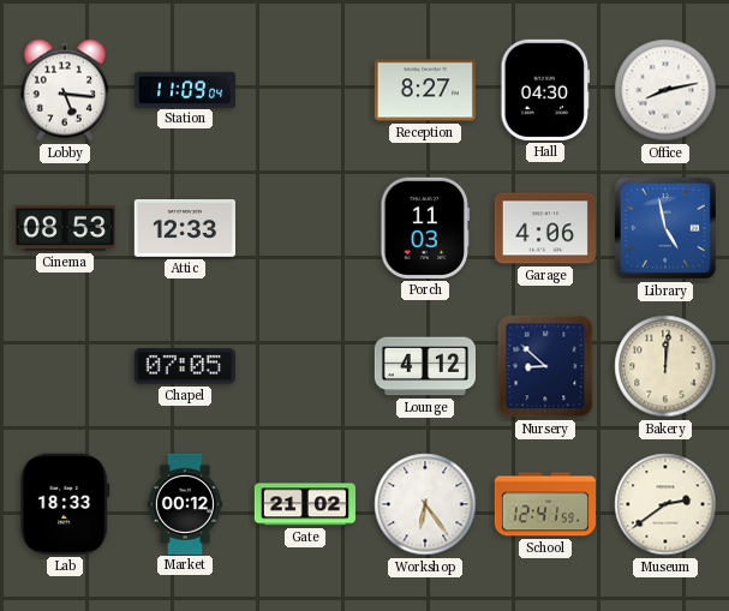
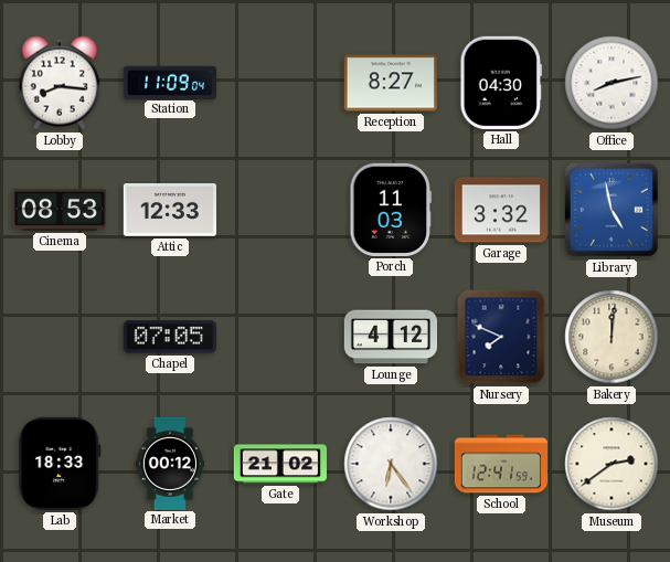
Lobby: 5:16 -> 8:16 (60, 83)
Garage: 4:06 -> 3:32 (501, 210)
Nursery: 8:52 -> 7:49 (501, 337)
